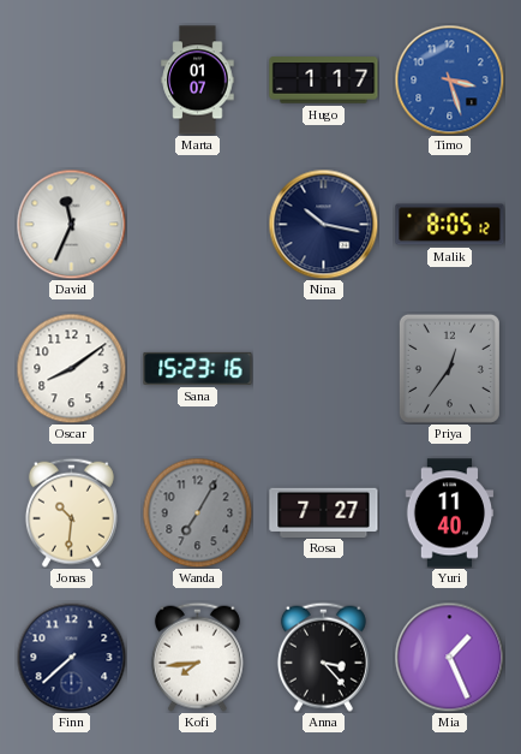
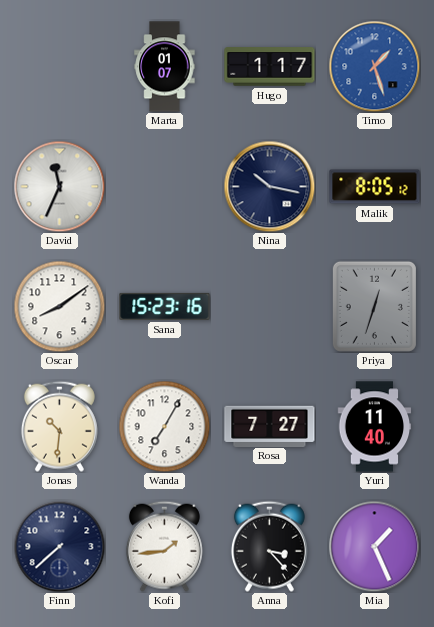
Timo: 3:27 -> 1:27 (374, 66)
Priya: 12:36 -> 12:33 (374, 306)
Wanda dial: grey -> white (164, 426)
Kofi: 7:44 -> 1:44 (164, 546)
